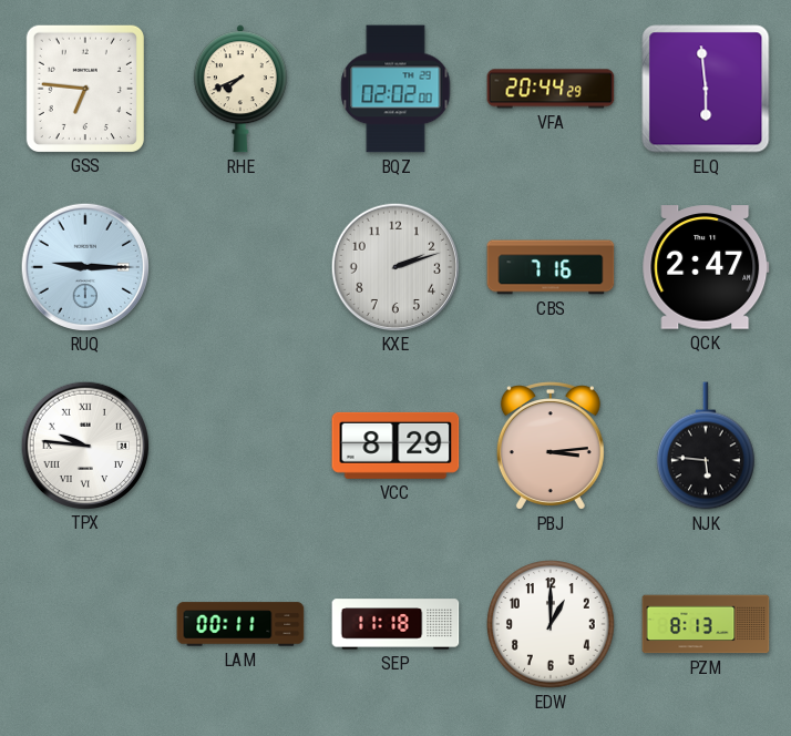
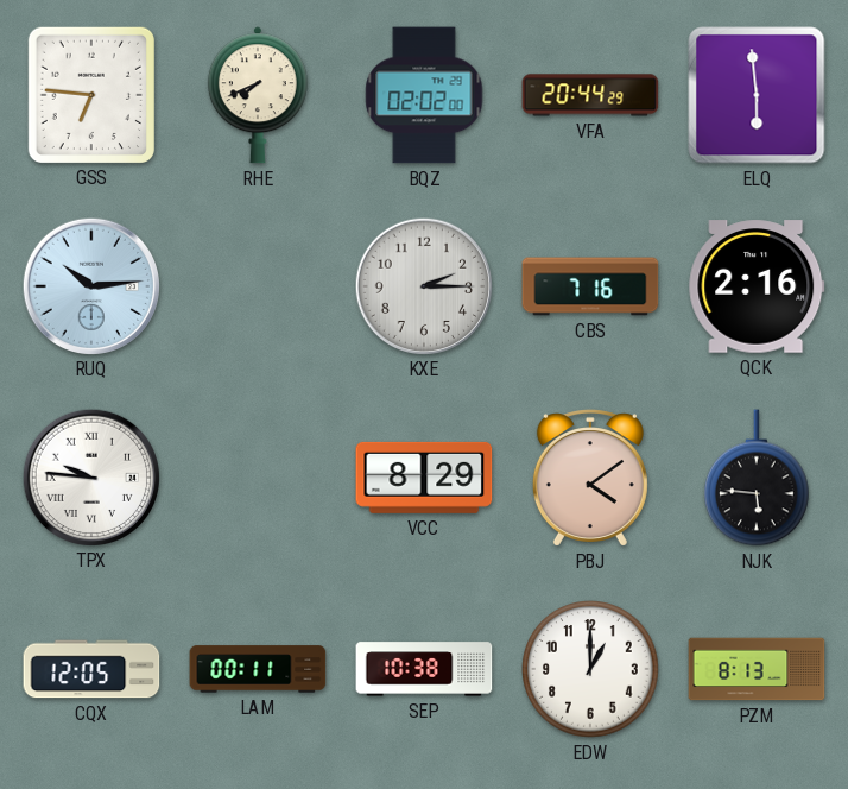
RUQ: 9:15 -> 10:14 (90, 285)
KXE: 2:12 -> 2:15 (423, 285)
QCK: 2:47 -> 2:16 (757, 286)
PBJ: 3:14 -> 4:09 (590, 478)
CQX: none -> 12:05 (91, 669)
SEP: 11:18 -> 10:38 (424, 669)
